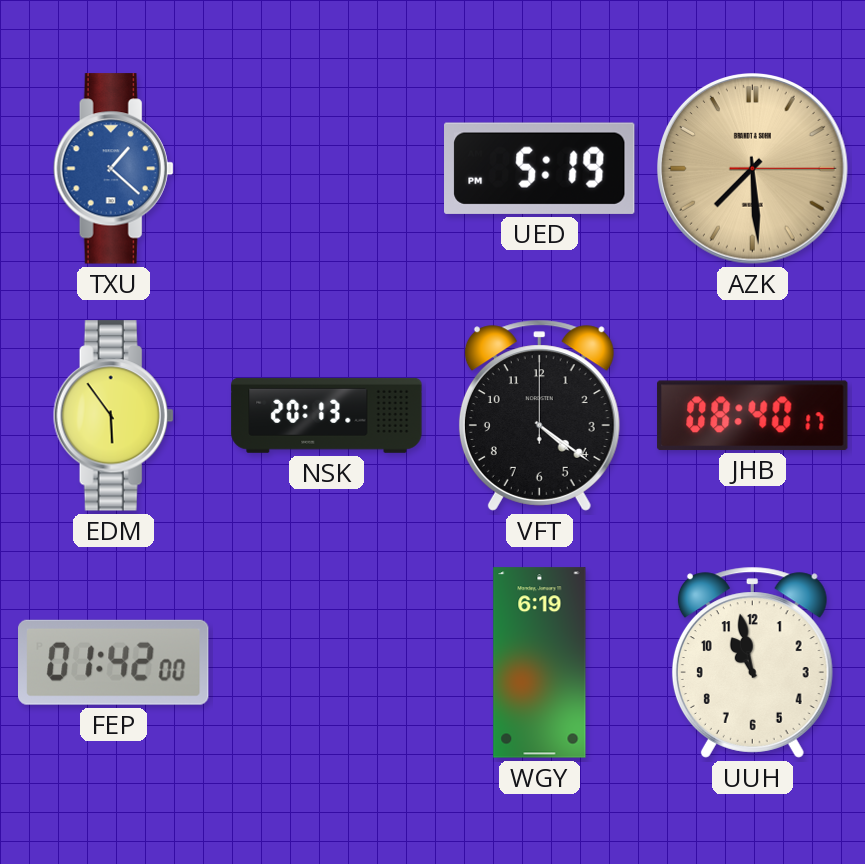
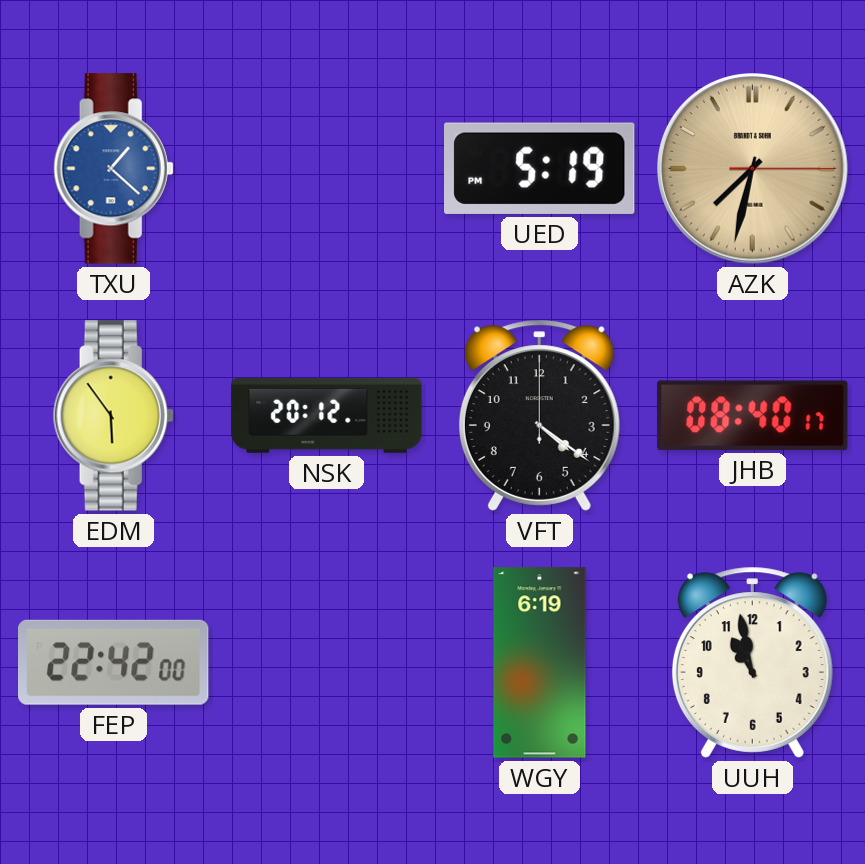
AZK: 7:29 -> 7:32 (753, 169)
NSK: 20:13 -> 20:12 (327, 415)
FEP: 01:42 -> 22:42 (114, 662)
